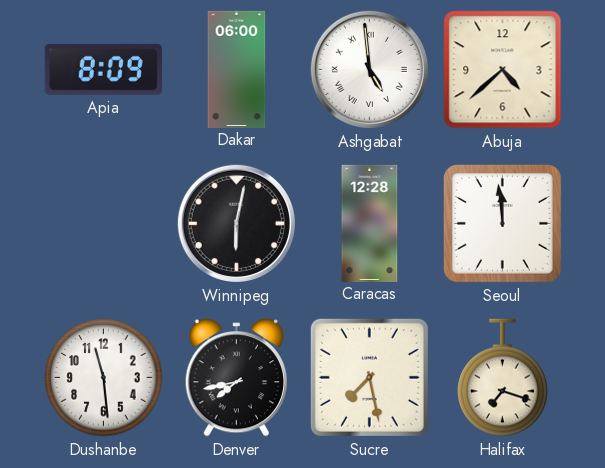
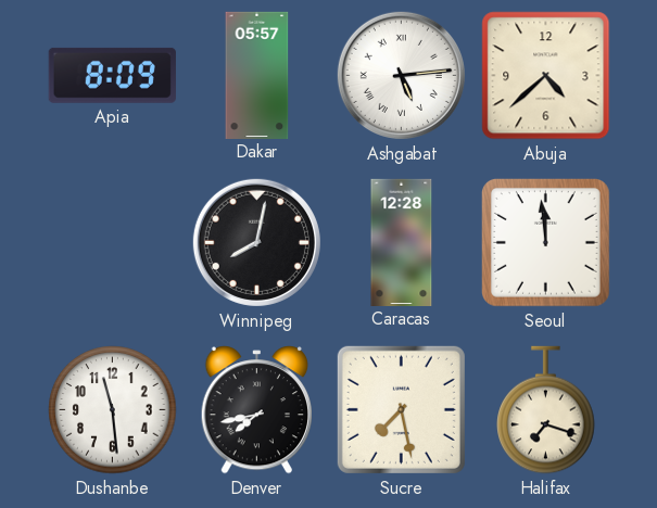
Dakar: 06:00 -> 05:57 (257, 75)
Ashgabat: 4:59 -> 5:14 (401, 75)
Winnipeg: 6:02 -> 8:02 (256, 242)
